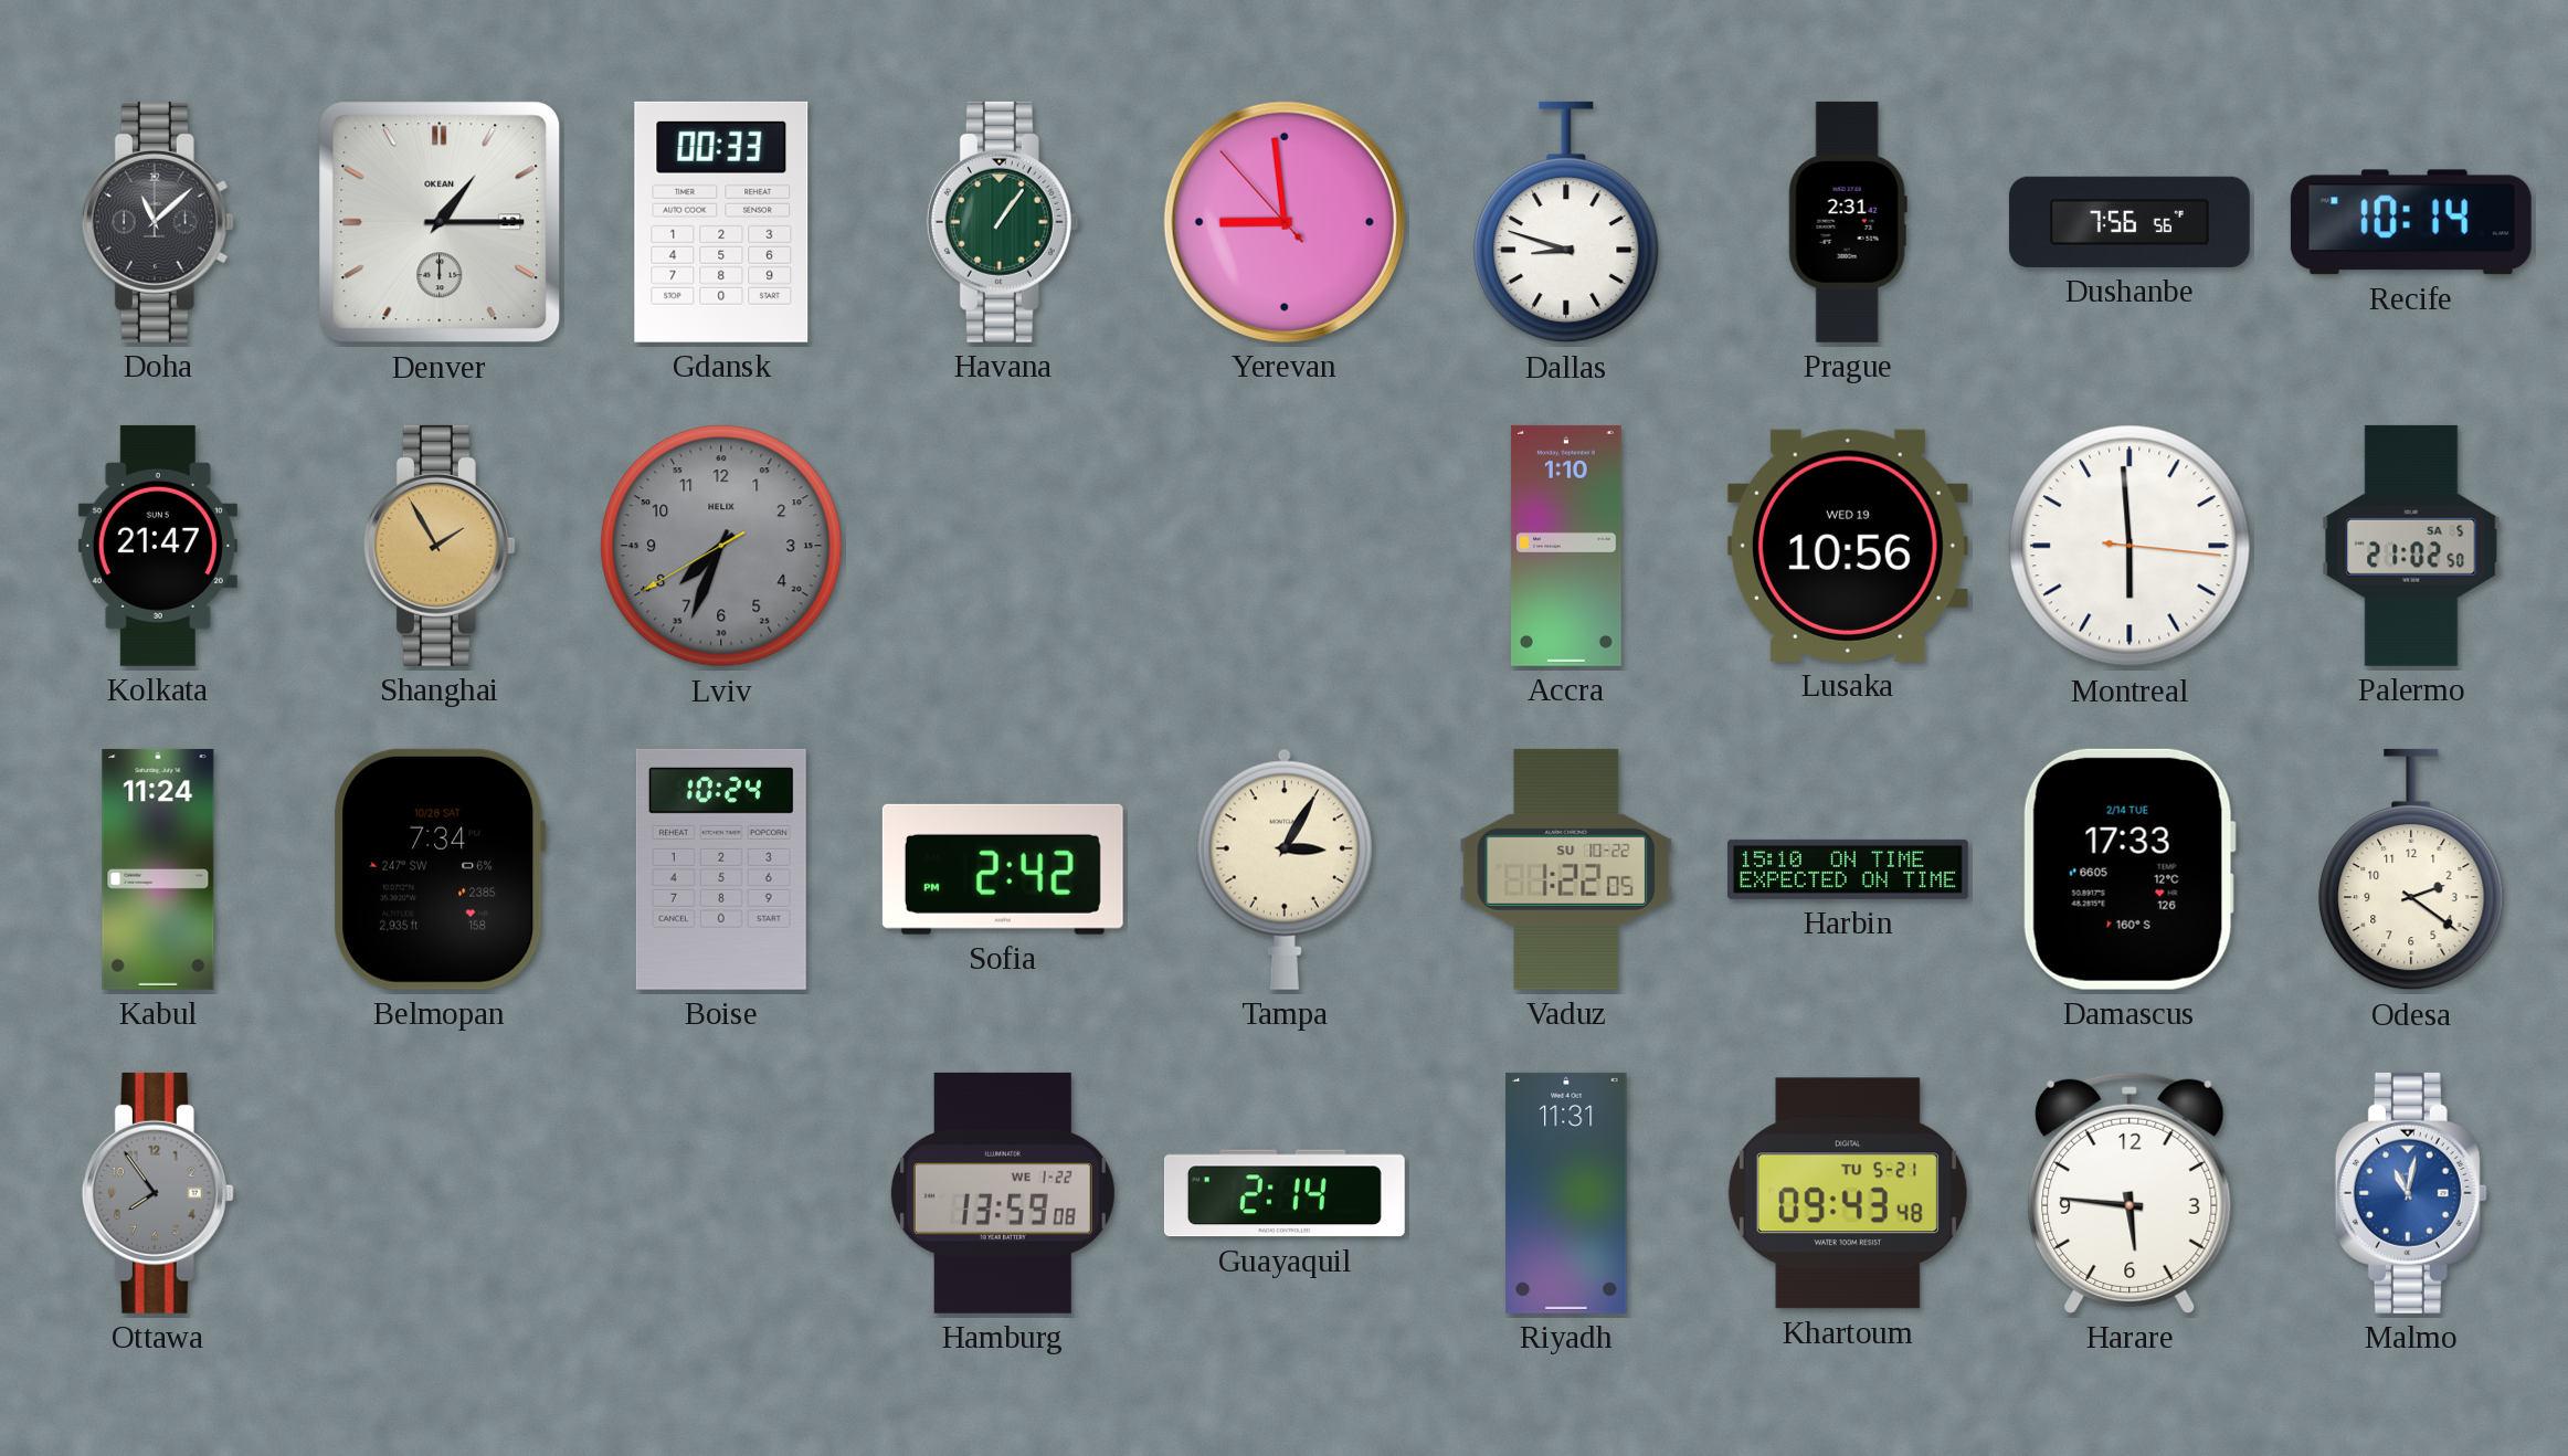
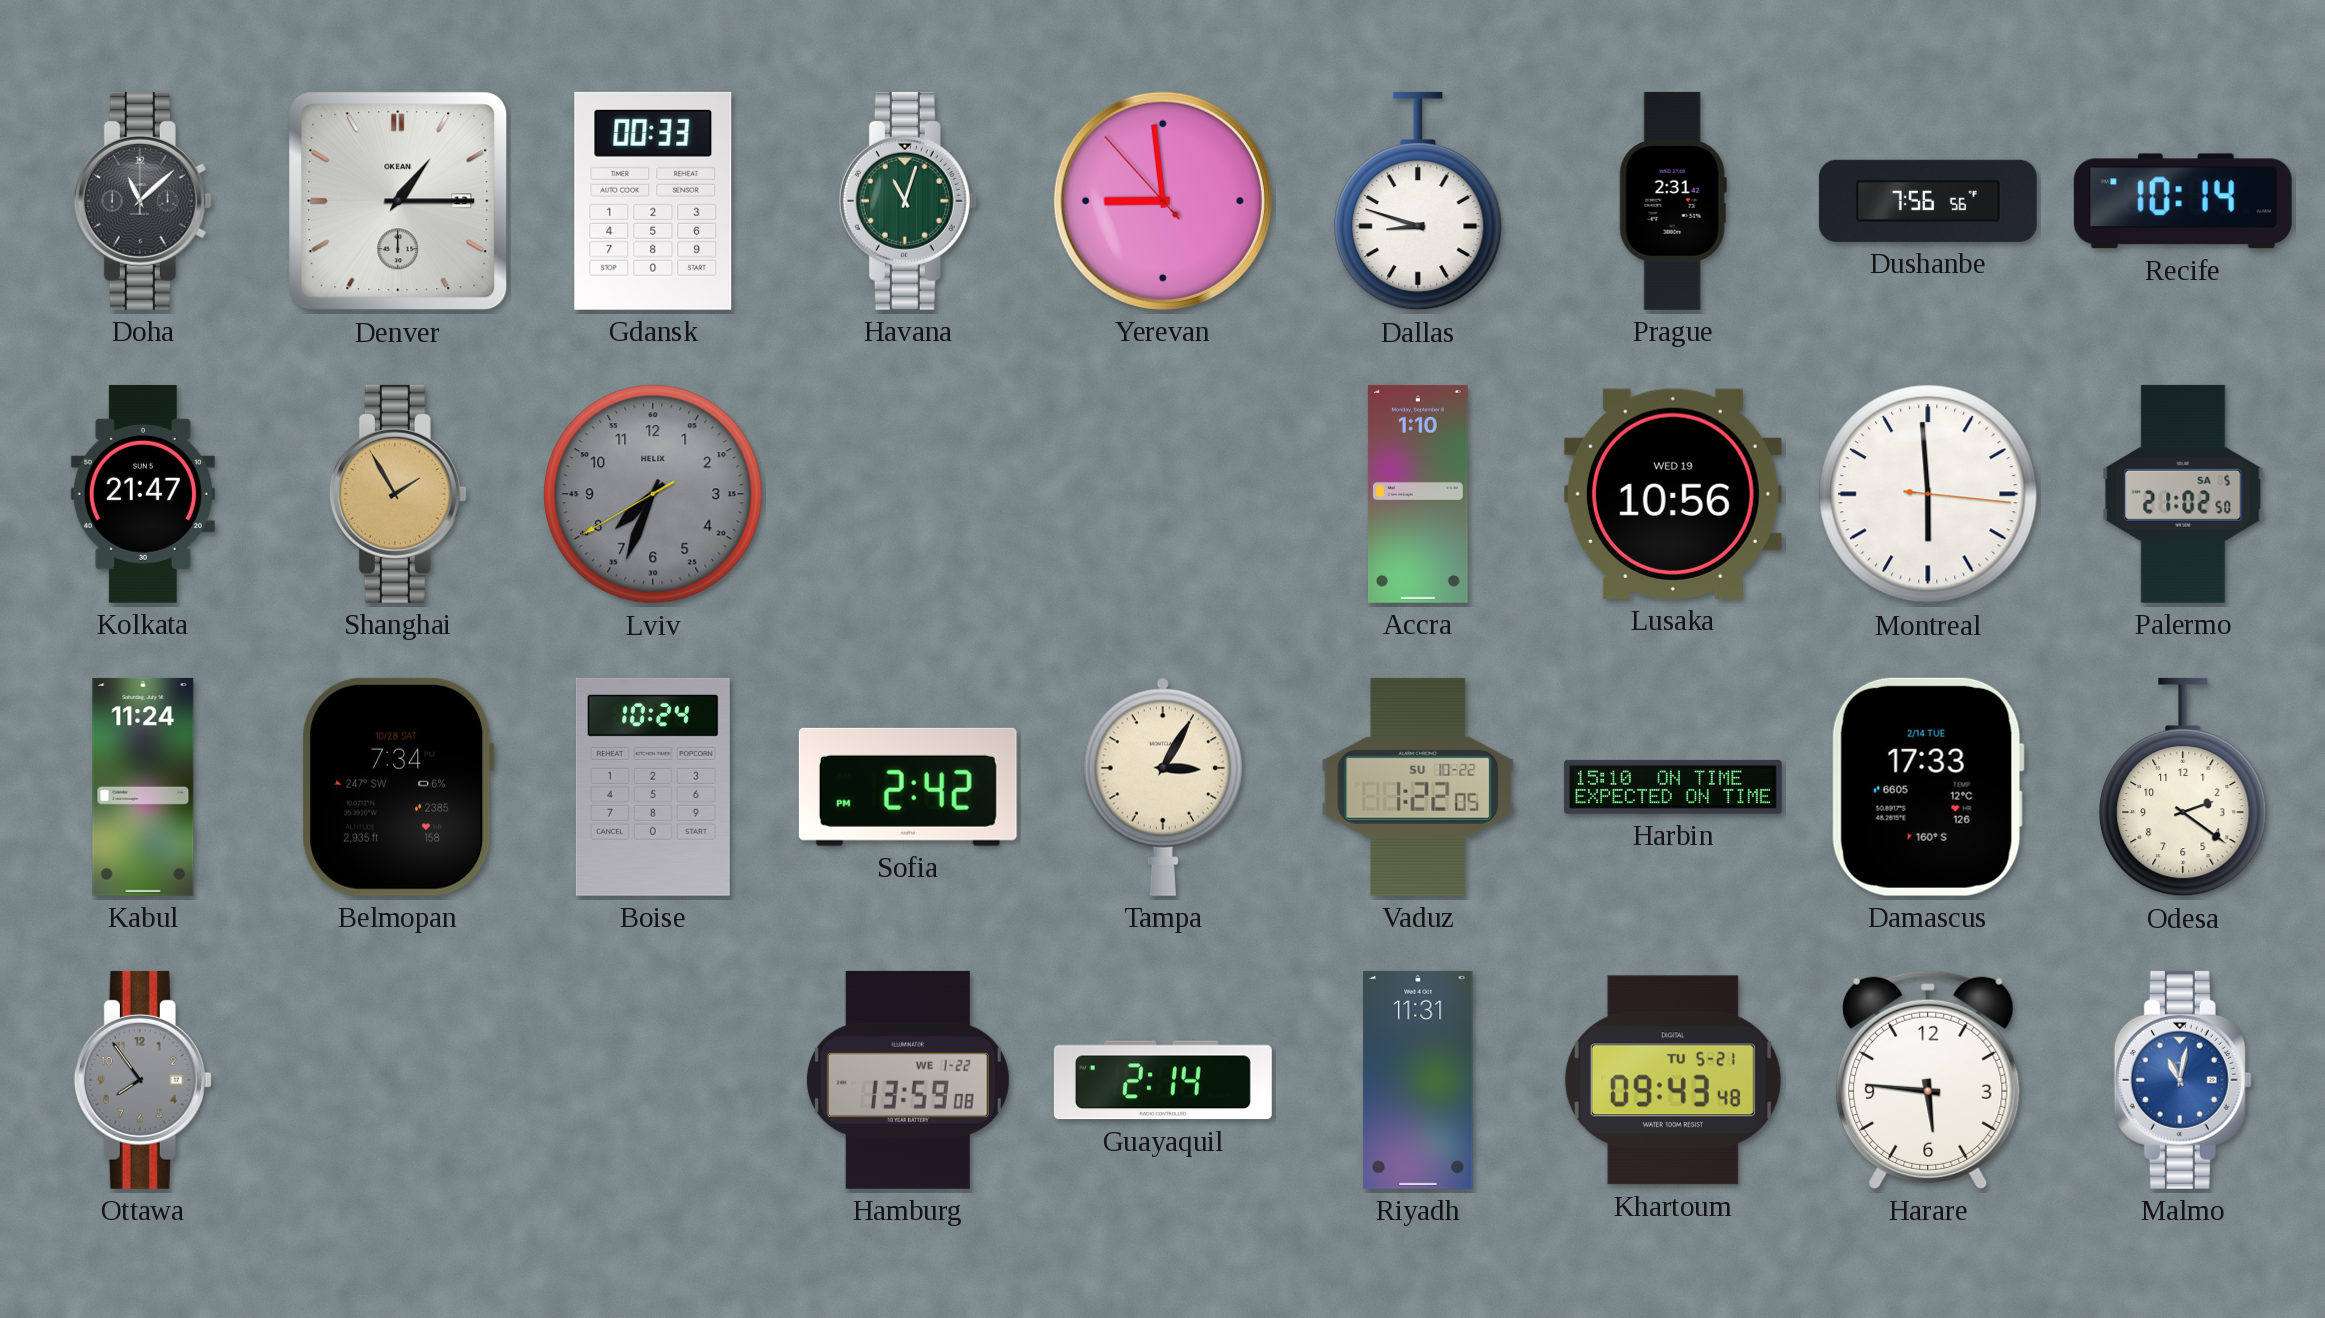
Havana: 1:06 -> 11:03 (908, 201)
